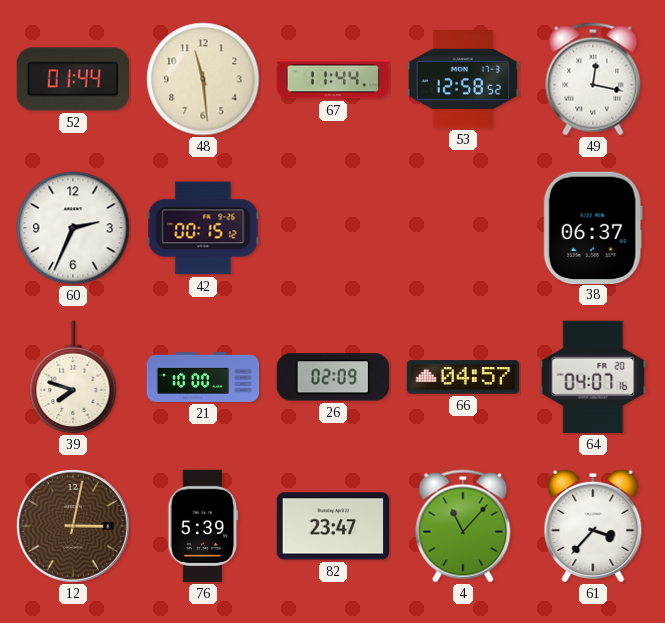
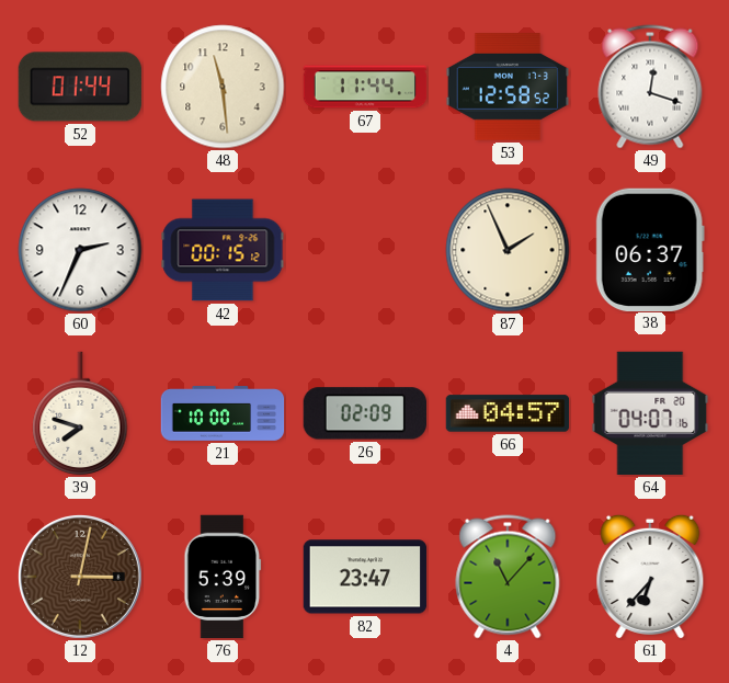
49: 12:17 -> 12:18 (650, 87)
87: none -> 1:56 (508, 250)
61: 3:37 -> 6:37 (650, 577)
